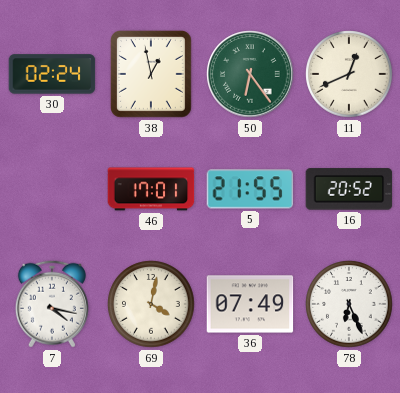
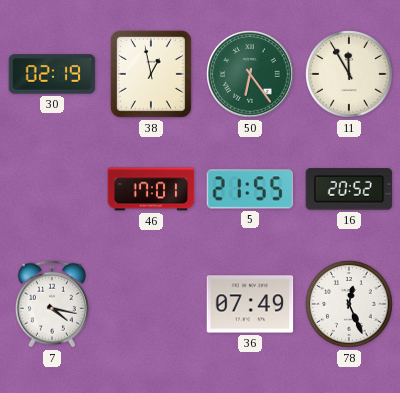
30: 02:24 -> 02:19 (52, 74)
11: 12:41 -> 11:55 (349, 74)
69: 4:02 -> none (151, 304)
78: 6:26 -> 12:26 (349, 304)
